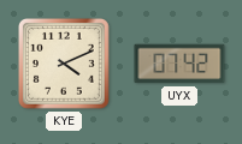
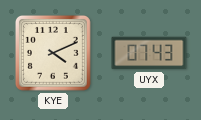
UYX: 07:42 -> 07:43 (149, 53)
